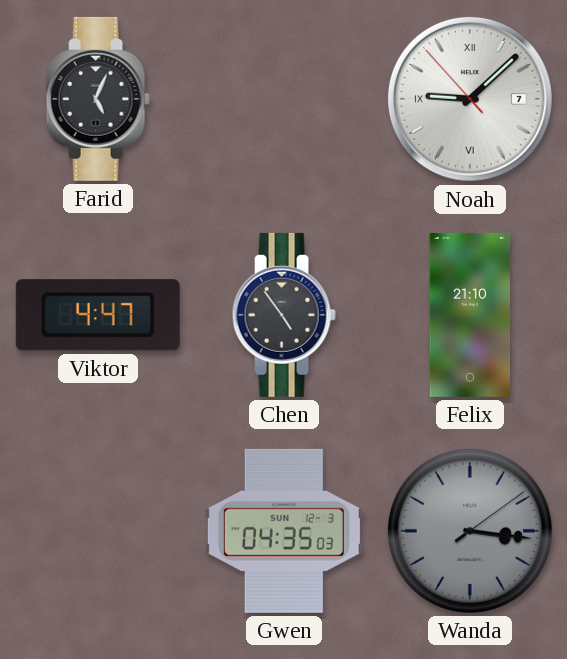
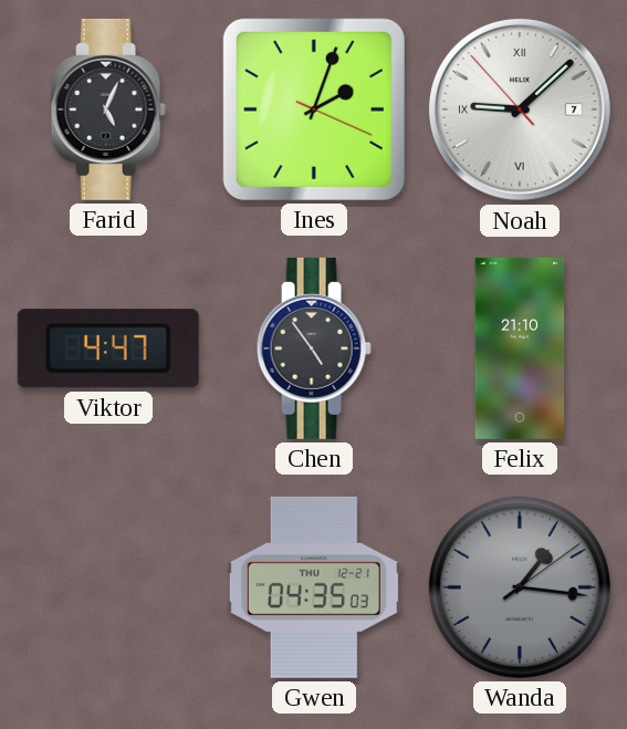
Ines: none -> 2:03 (314, 110)
Gwen date: SUN 12-3 -> THU 12-21 (314, 587)
Wanda: 3:16 -> 1:16 (520, 587)
